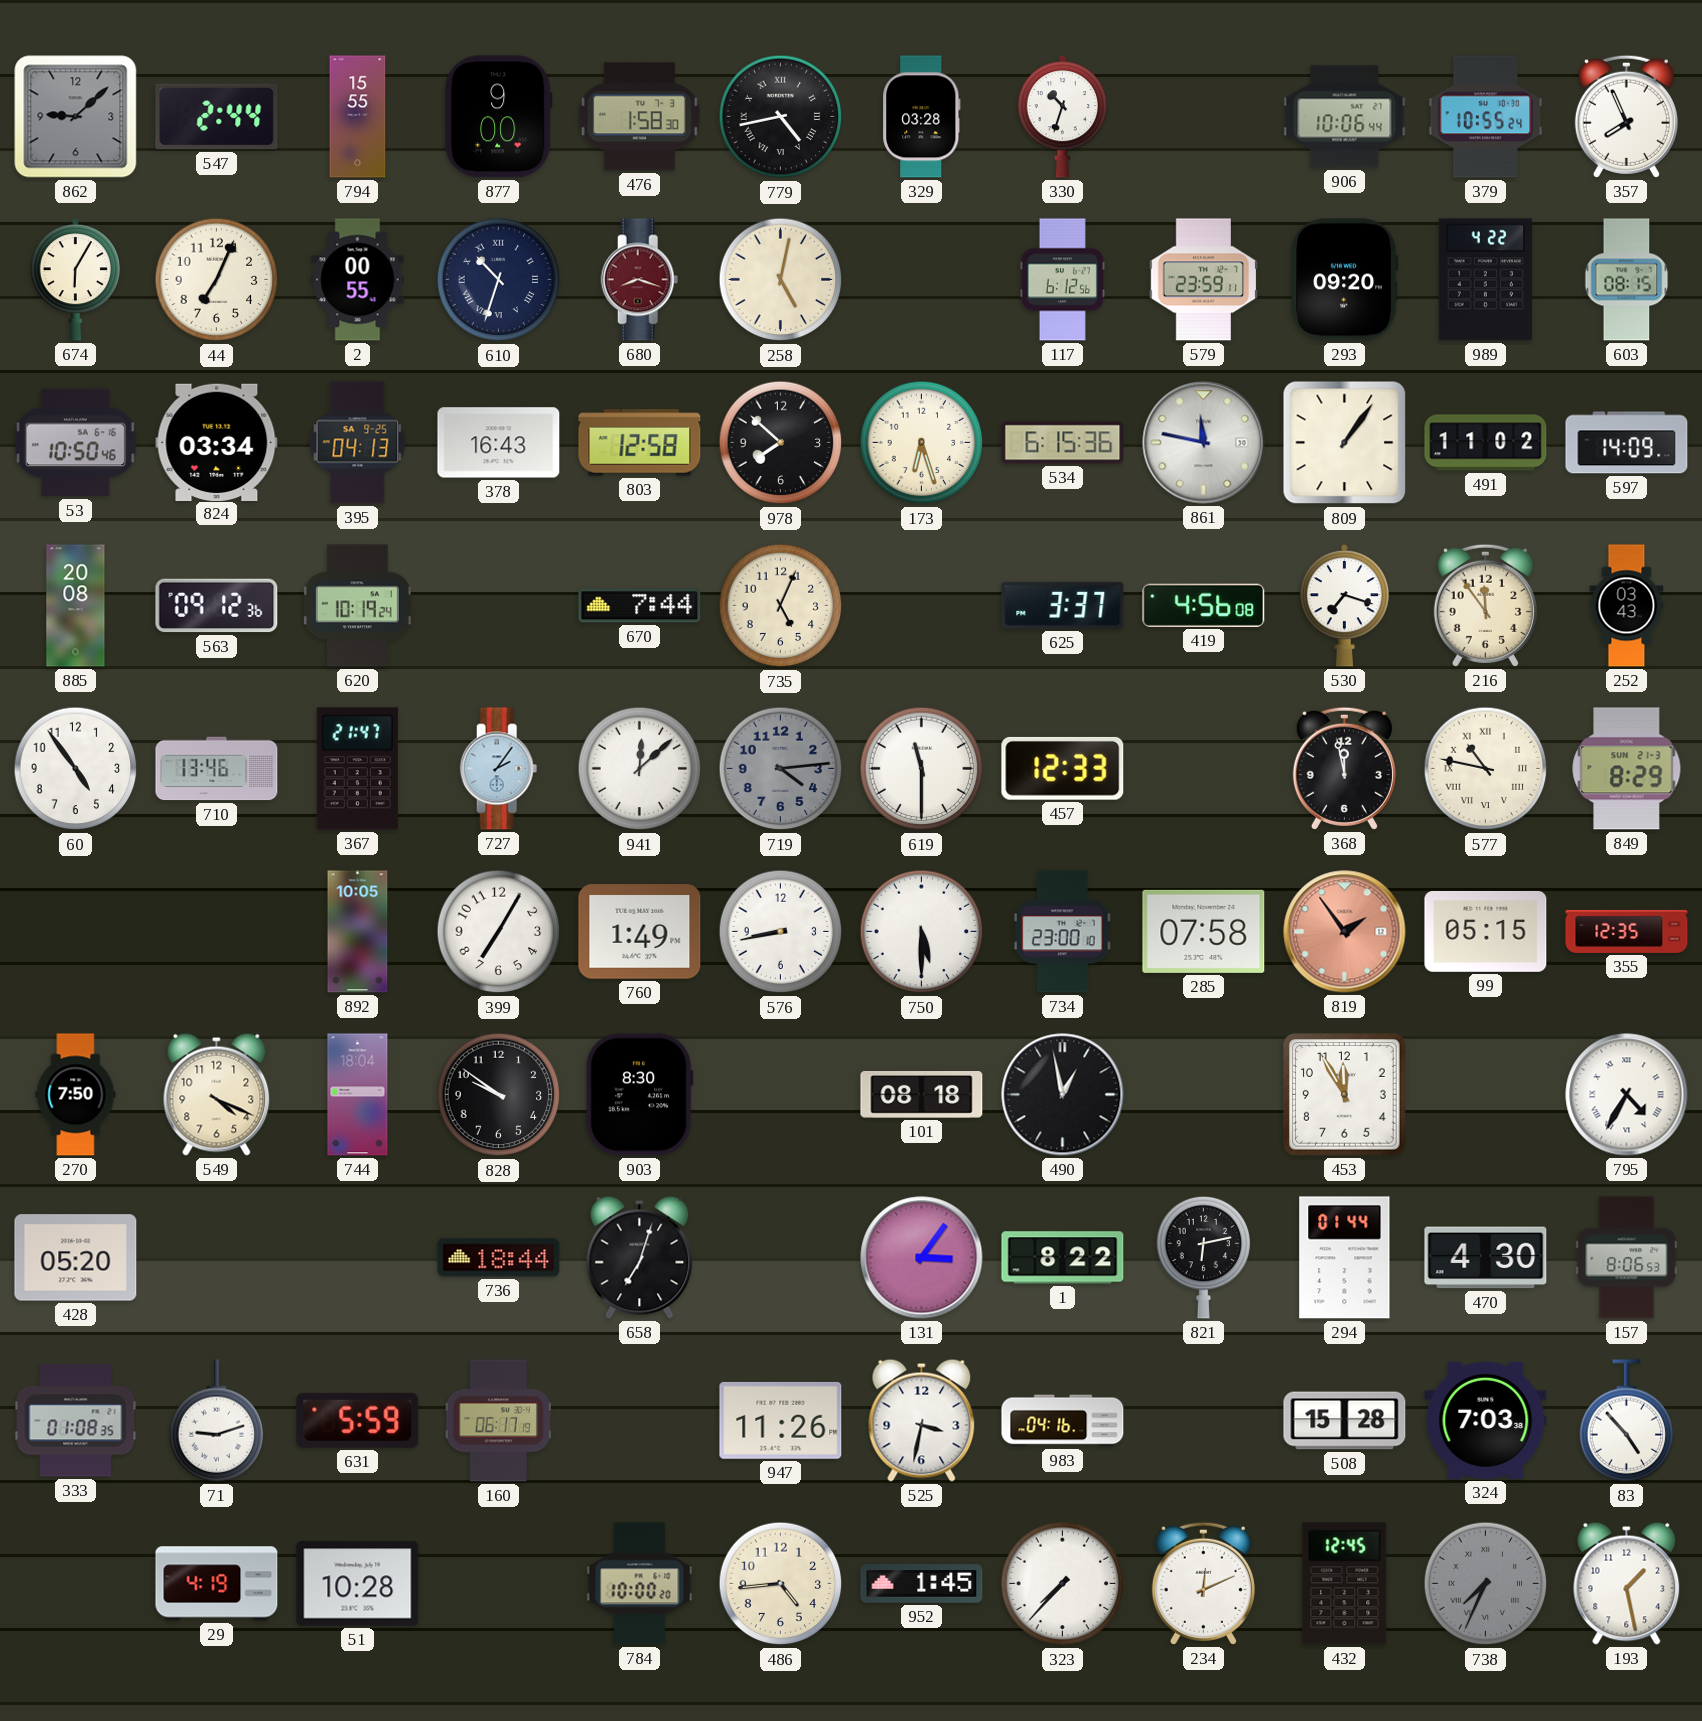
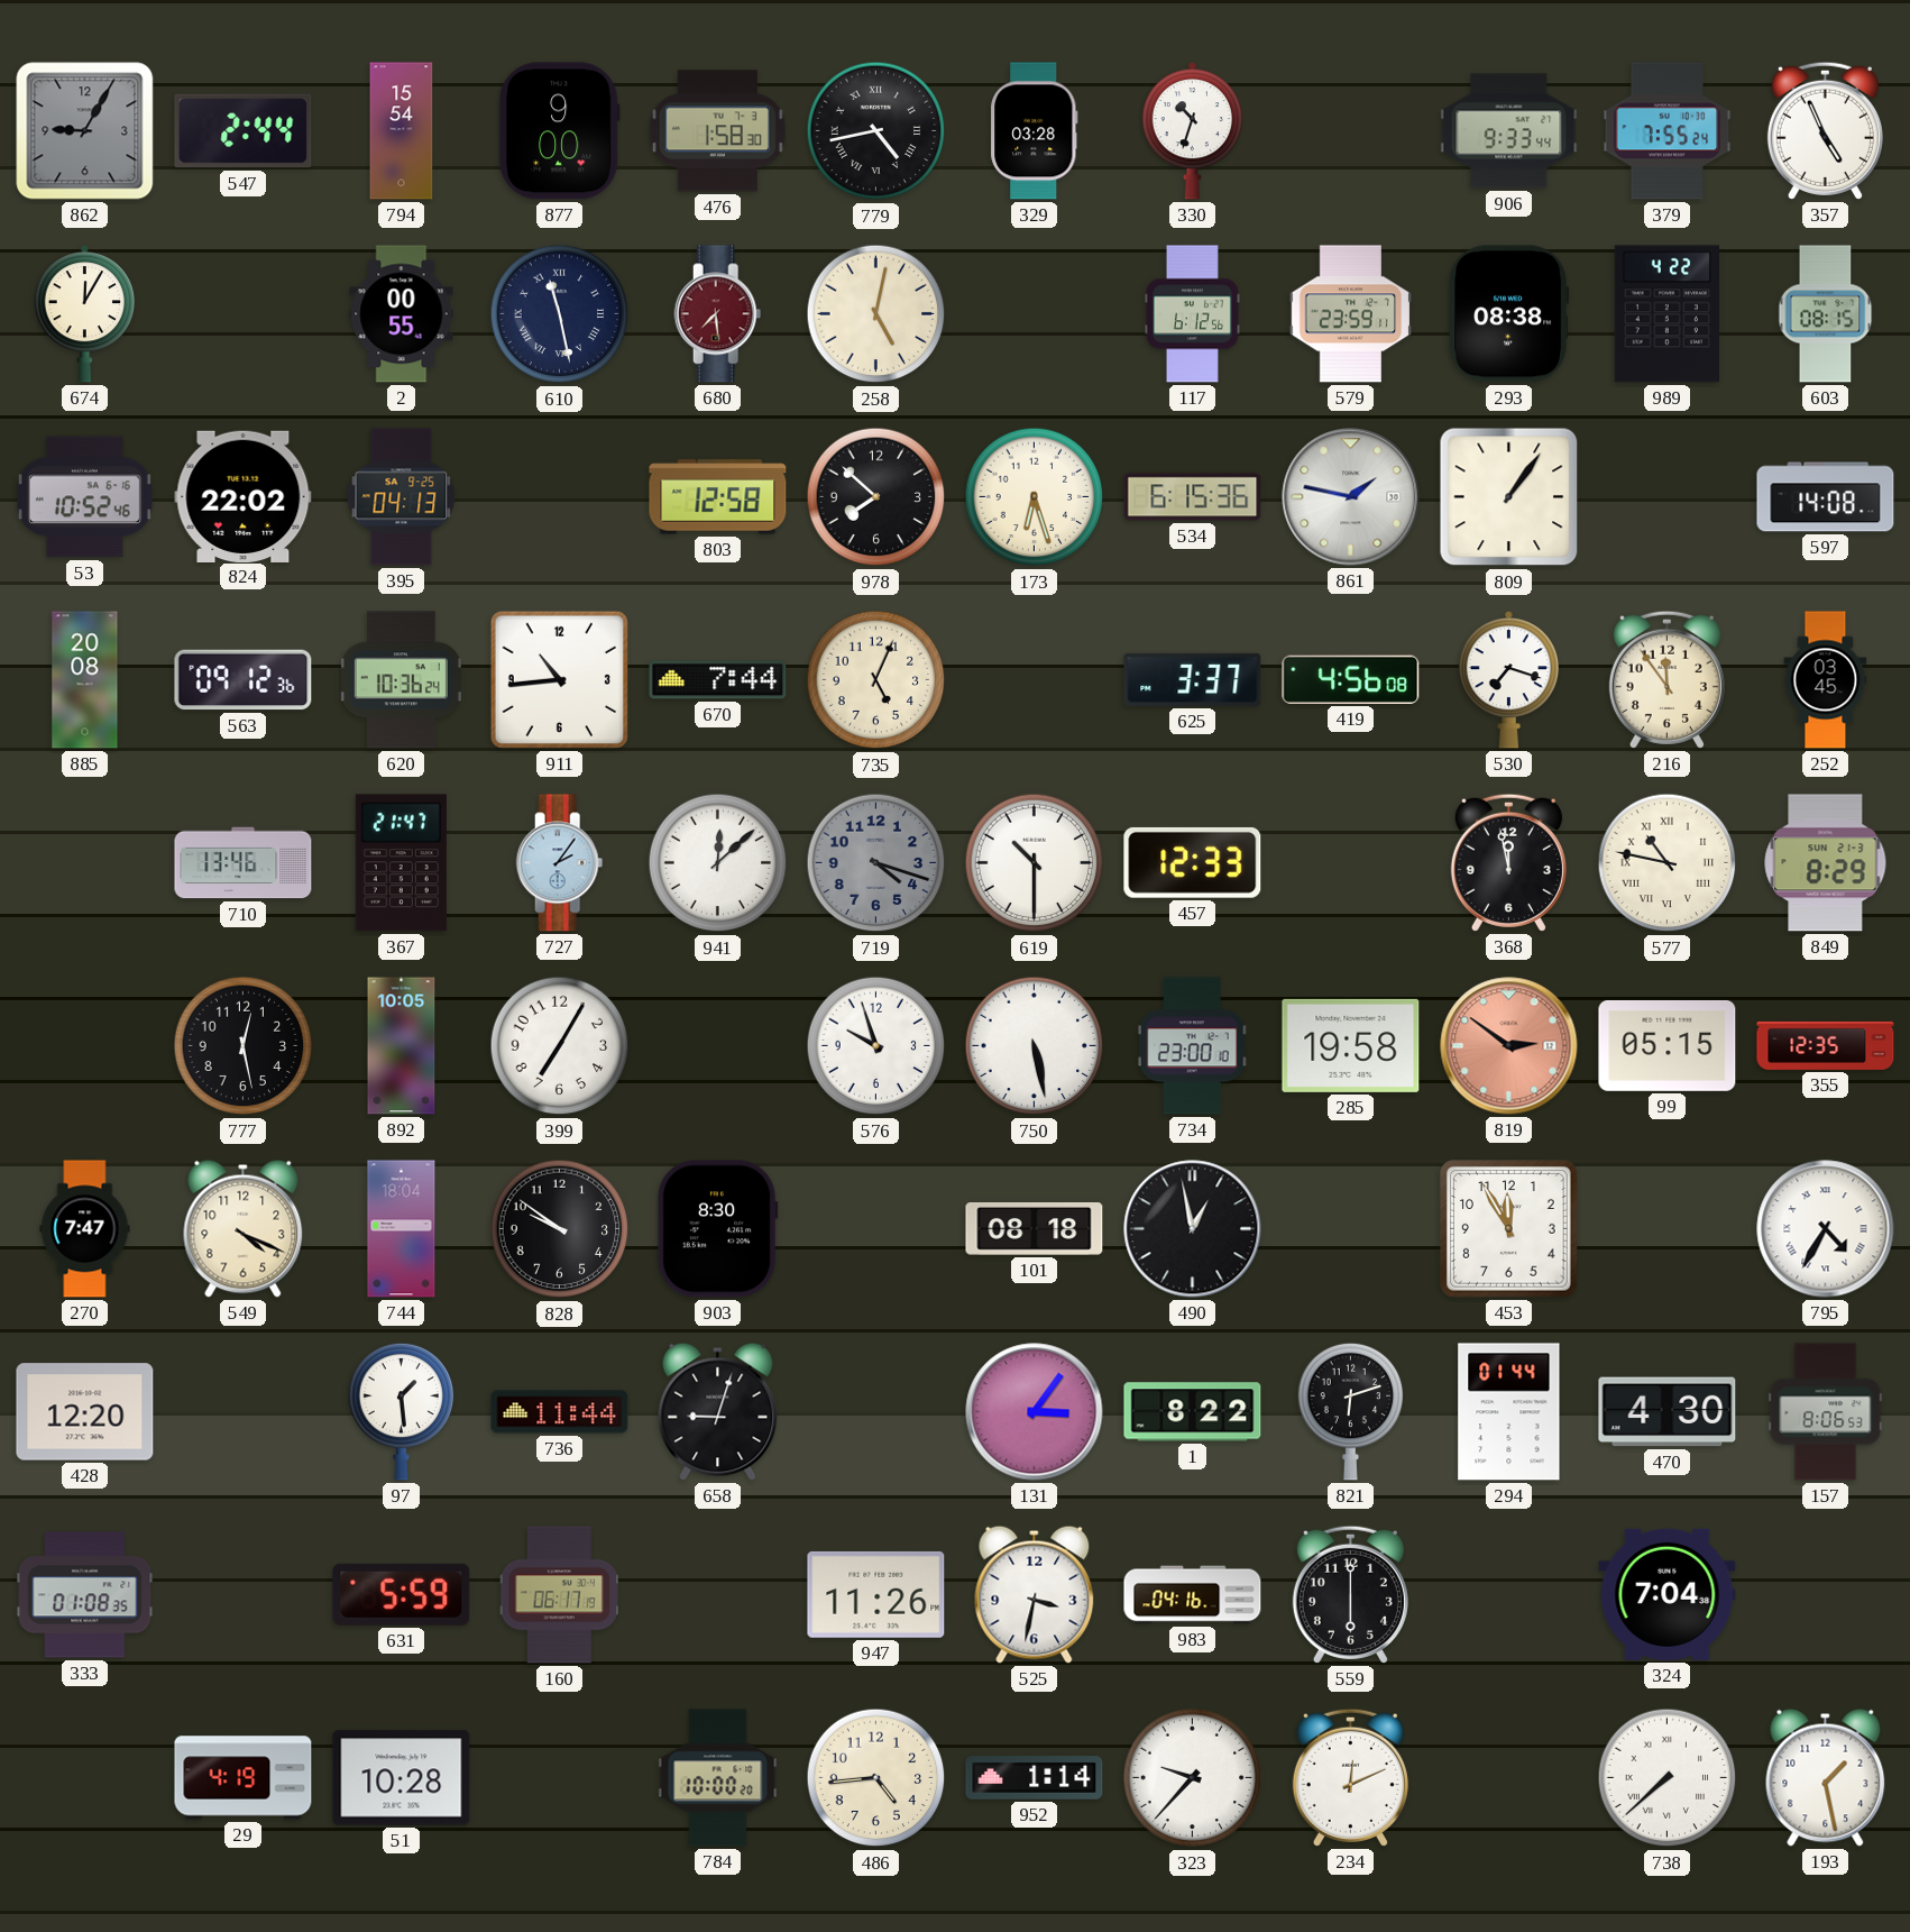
862: 9:08 -> 9:05 (85, 131)
794: 15:55 -> 15:54 (402, 131)
906: 10:06 -> 9:33 (1509, 131)
379: 10:55 -> 7:55 (1668, 131)
357: 7:56 -> 4:56 (1825, 130)
674: 6:05 -> 12:05 (84, 314)
44: 7:04 -> none (217, 280)
610: 10:33 -> 11:28 (560, 314)
680: 8:18 -> 7:29 (718, 314)
293: 09:20 -> 08:38 (1509, 314)
53: 10:50 -> 10:52 (84, 497)
824: 03:34 -> 22:02 (244, 496)
378: 16:43 -> none (499, 443)
861: 11:47 -> 1:47 (1351, 497)
491: 11:02 -> none (1486, 443)
597: 14:09 -> 14:08 (1826, 497)
620: 10:19 -> 10:36 (401, 680)
911: none -> 10:44 (559, 679)
252: 03:43 -> 03:45 (1826, 680)
60: 4:54 -> none (76, 769)
719: 4:14 -> 4:18 (876, 863)
619: 11:30 -> 10:30 (1035, 863)
777: none -> 12:28 (244, 1046)
760: 1:49 -> none (640, 932)
576: 8:43 -> 9:57 (876, 1046)
750: 5:30 -> 5:28 (1035, 1046)
285: 07:58 -> 19:58 (1351, 1045)
819: 1:54 -> 2:51 (1509, 1046)
270: 7:50 -> 7:47 (85, 1229)
428: 05:20 -> 12:20 (85, 1412)
97: none -> 1:29 (402, 1411)
736: 18:44 -> 11:44 (560, 1412)
658: 7:03 -> 9:03 (718, 1411)
821: 6:13 -> 6:12 (1351, 1411)
71: 9:12 -> none (217, 1421)
559: none -> 6:00 (1350, 1594)
508: 15:28 -> none (1345, 1421)
324: 7:03 -> 7:04 (1668, 1594)
83: 4:53 -> none (1627, 1421)
952: 1:45 -> 1:14 (1035, 1778)
323: 7:37 -> 9:37 (1193, 1778)
432: 12:45 -> none (1345, 1584)
738: 7:34 -> 7:38 (1668, 1778)
738 dial: grey -> white (1668, 1778)
